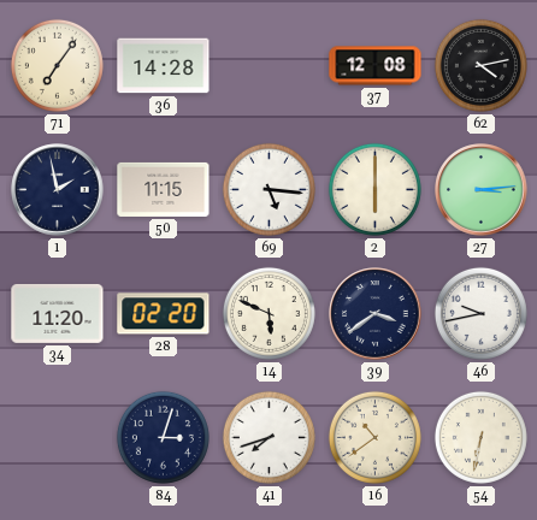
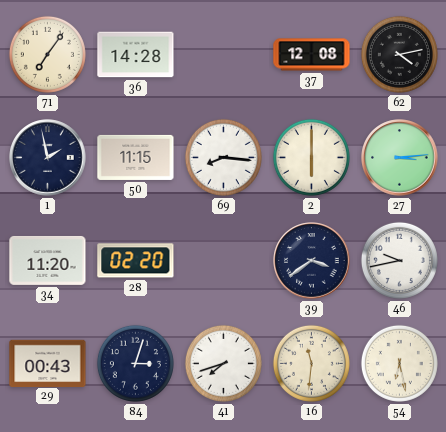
69: 5:16 -> 8:16 (223, 157)
14: 5:49 -> none (268, 313)
29: none -> 00:43 (48, 363)
16: 10:39 -> 11:31 (311, 363)
54: 6:32 -> 6:28 (399, 363)
